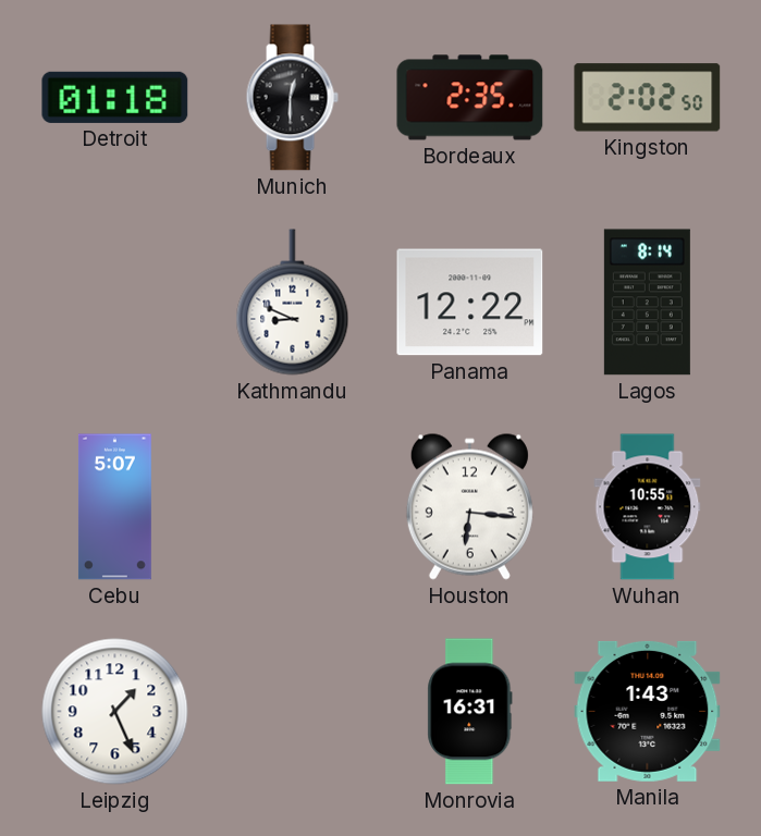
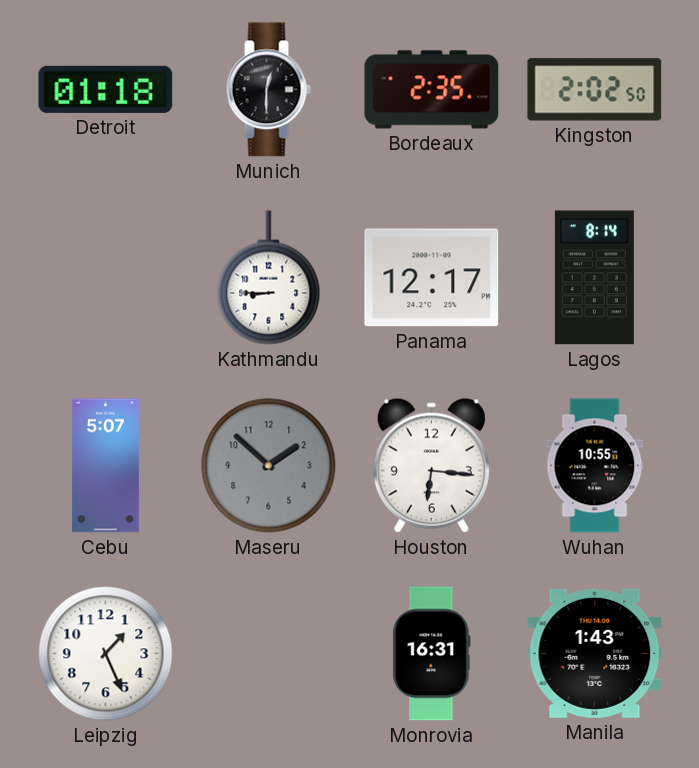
Kathmandu: 8:49 -> 8:45 (269, 278)
Panama: 12:22 -> 12:17 (432, 278)
Maseru: none -> 1:52 (269, 466)
